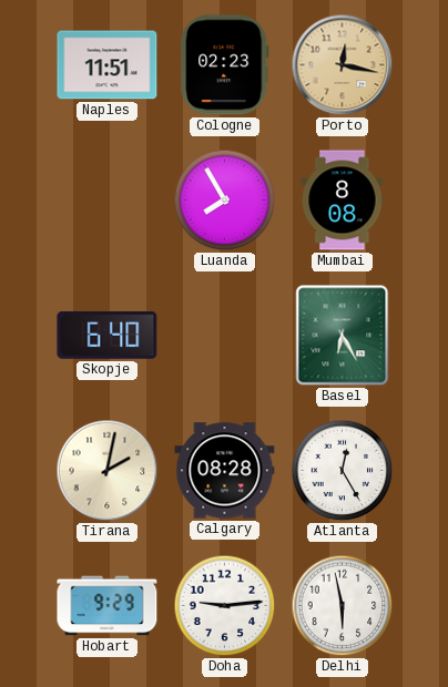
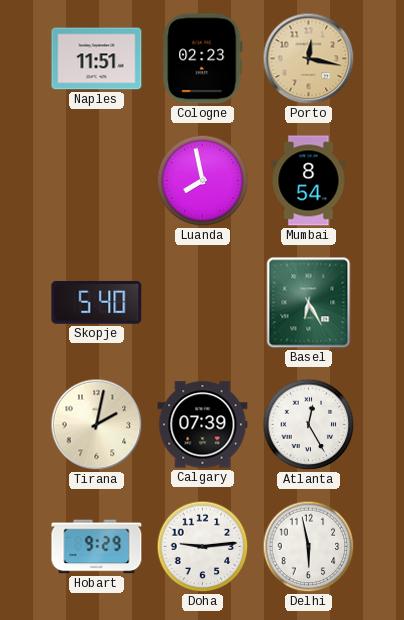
Luanda: 7:55 -> 7:58 (203, 181)
Mumbai: 8:08 -> 8:54 (309, 181)
Skopje: 6:40 -> 5:40 (97, 302)
Calgary: 08:28 -> 07:39 (203, 425)
